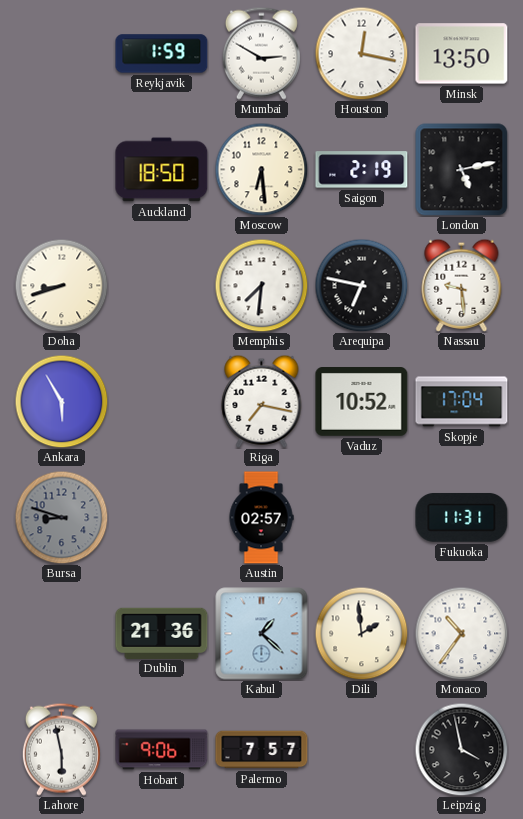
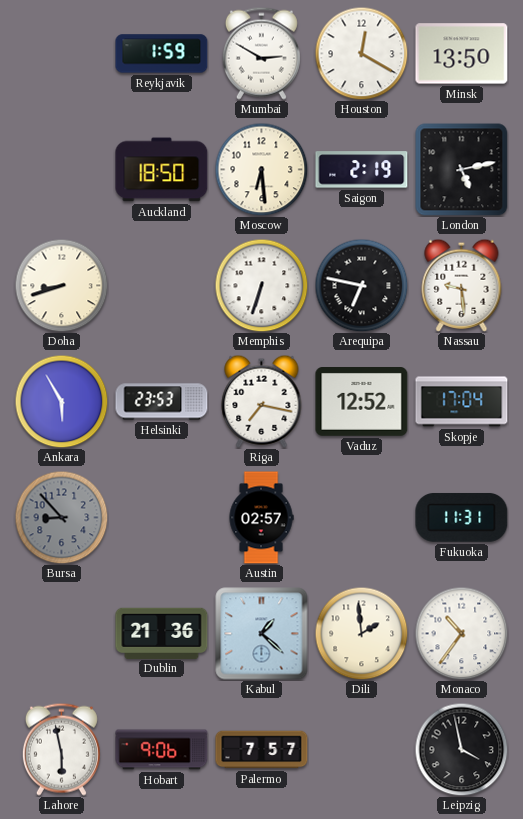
Houston: 12:17 -> 12:20 (361, 53)
Memphis: 7:31 -> 6:33 (261, 285)
Helsinki: none -> 23:53 (162, 402)
Vaduz: 10:52 -> 12:52 (362, 402)
Bursa: 8:48 -> 8:53 (61, 517)
